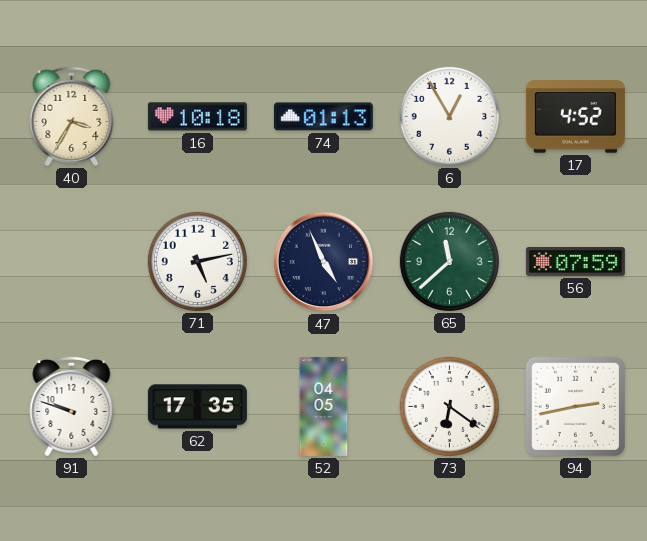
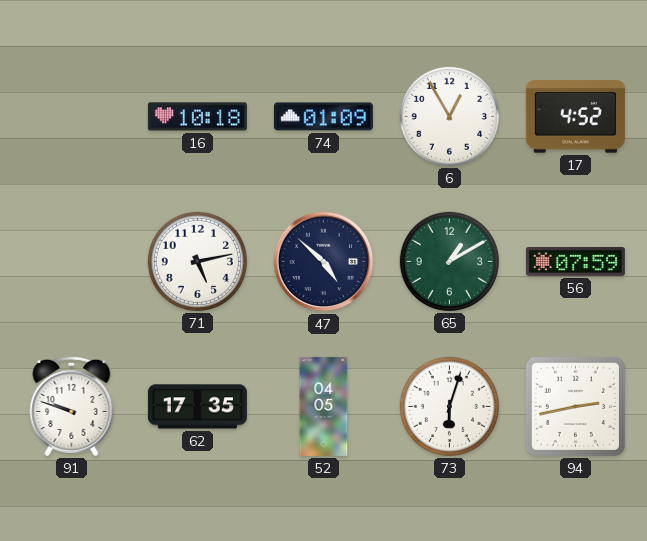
40: 3:35 -> none (72, 116)
74: 01:13 -> 01:09 (323, 117)
47: 4:56 -> 4:52 (324, 262)
65: 11:38 -> 1:10 (449, 261)
73: 6:21 -> 6:03 (449, 406)
